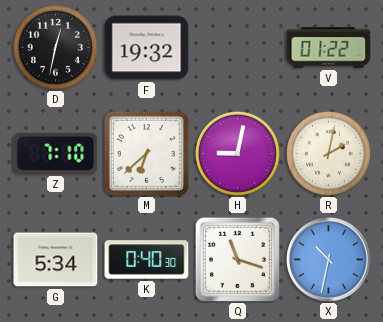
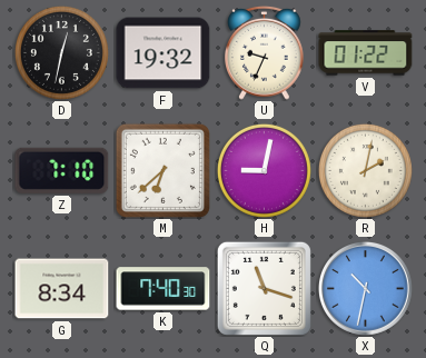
U: none -> 9:34 (265, 52)
G: 5:34 -> 8:34 (62, 289)
K: 0:40 -> 7:40 (164, 289)
